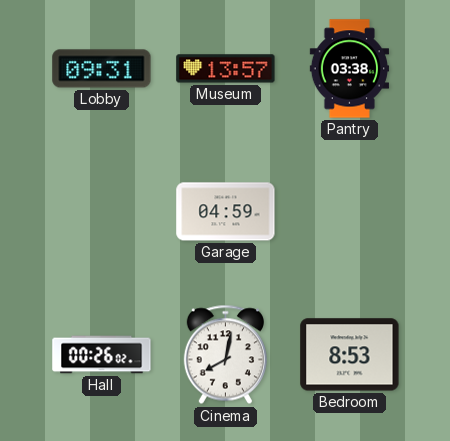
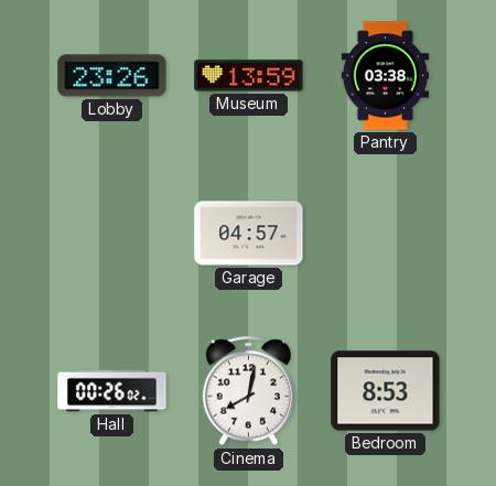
Lobby: 09:31 -> 23:26 (112, 76)
Museum: 13:57 -> 13:59 (249, 76)
Garage: 04:59 -> 04:57 (249, 234)
